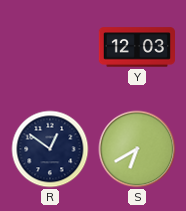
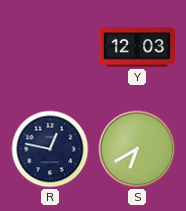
R: 12:51 -> 12:47 (50, 149)
